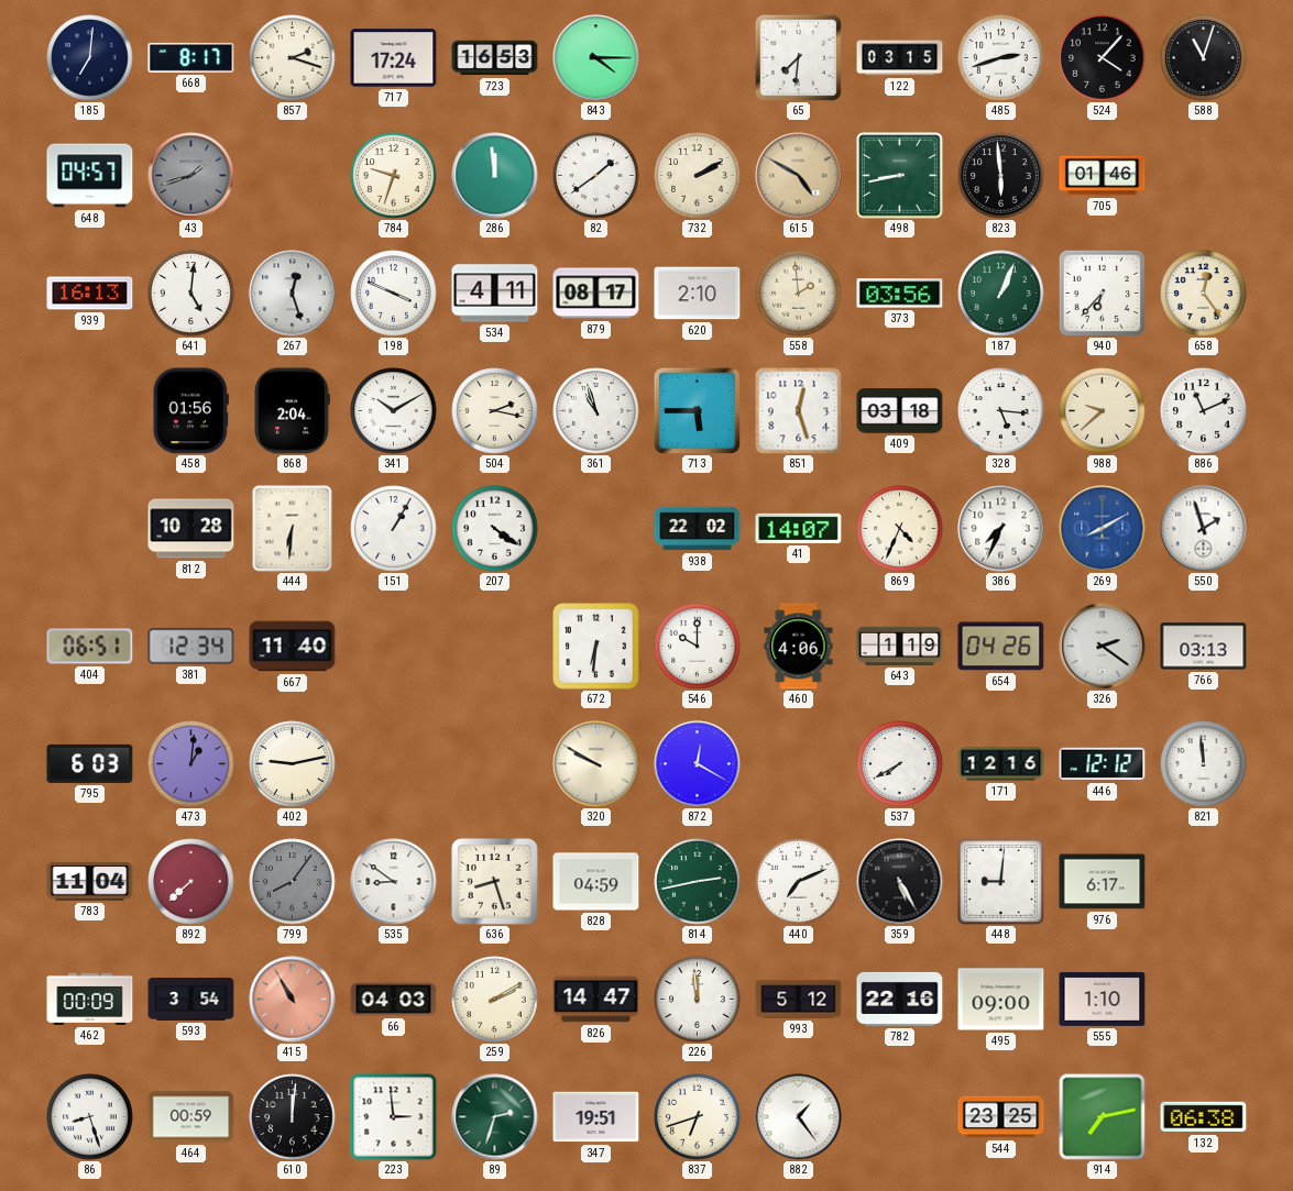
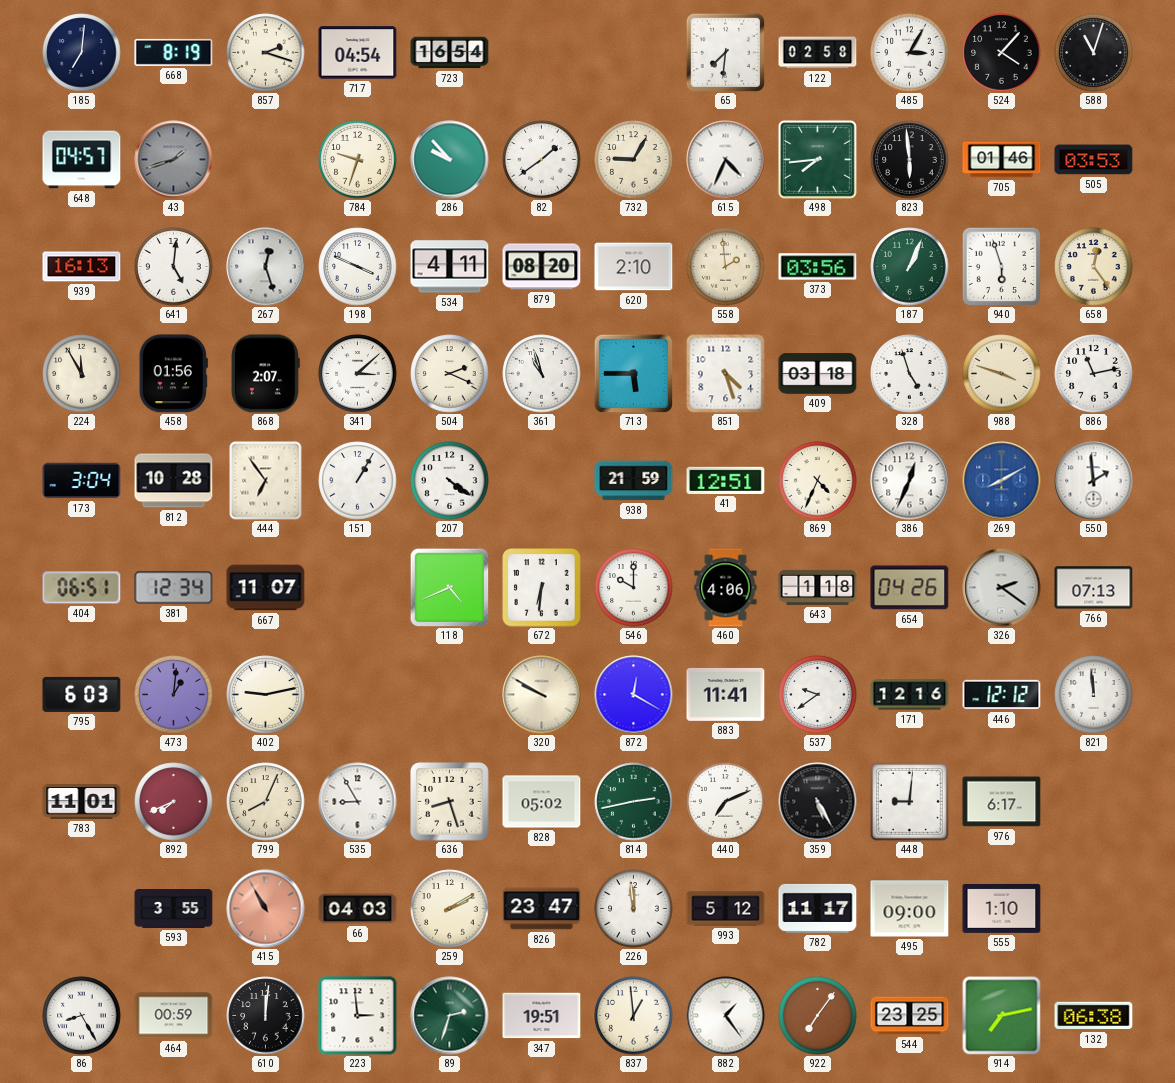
668: 8:17 -> 8:19 (174, 52)
717: 17:24 -> 04:54 (358, 53)
723: 16:53 -> 16:54 (450, 53)
843: 4:15 -> none (596, 58)
122: 03:15 -> 02:58 (818, 53)
485: 2:42 -> 3:05 (910, 53)
286: 11:59 -> 9:53 (450, 160)
732: 2:10 -> 9:05 (634, 160)
615: 4:50 -> 4:34 (726, 160)
615 dial: champagne -> white (726, 160)
498: 8:43 -> 7:44 (817, 159)
505: none -> 03:53 (1094, 160)
879: 08:17 -> 08:20 (542, 267)
940: 6:37 -> 5:57 (1001, 266)
224: none -> 11:55 (82, 374)
868: 2:04 -> 2:07 (265, 374)
341: 10:10 -> 3:08 (358, 374)
504: 2:17 -> 2:19 (450, 374)
851: 12:27 -> 4:27 (726, 374)
328: 5:16 -> 4:57 (910, 374)
988: 9:38 -> 3:48 (1002, 374)
886: 11:11 -> 11:13 (1094, 374)
173: none -> 3:04 (82, 481)
444: 6:31 -> 6:54 (266, 481)
938: 22:02 -> 21:59 (634, 481)
41: 14:07 -> 12:51 (726, 480)
386: 7:34 -> 12:34 (910, 481)
550: 1:57 -> 1:59 (1094, 481)
667: 11:40 -> 11:07 (266, 588)
118: none -> 4:41 (449, 587)
643: 1:19 -> 1:18 (818, 587)
766: 03:13 -> 07:13 (1094, 588)
883: none -> 11:41 (726, 694)
537: 7:40 -> 9:39 (818, 695)
783: 11:04 -> 11:01 (82, 802)
892: 7:38 -> 7:41 (174, 802)
799: 8:06 -> 8:04 (266, 802)
799 dial: grey -> cream (266, 802)
535: 8:51 -> 8:55 (358, 802)
828: 04:59 -> 05:02 (542, 802)
462: 00:09 -> none (90, 999)
593: 3:54 -> 3:55 (174, 909)
826: 14:47 -> 23:47 (542, 909)
782: 22:16 -> 11:17 (818, 908)
86: 8:27 -> 8:25 (82, 1016)
837: 6:42 -> 12:59 (634, 1016)
922: none -> 7:06 (818, 1016)
